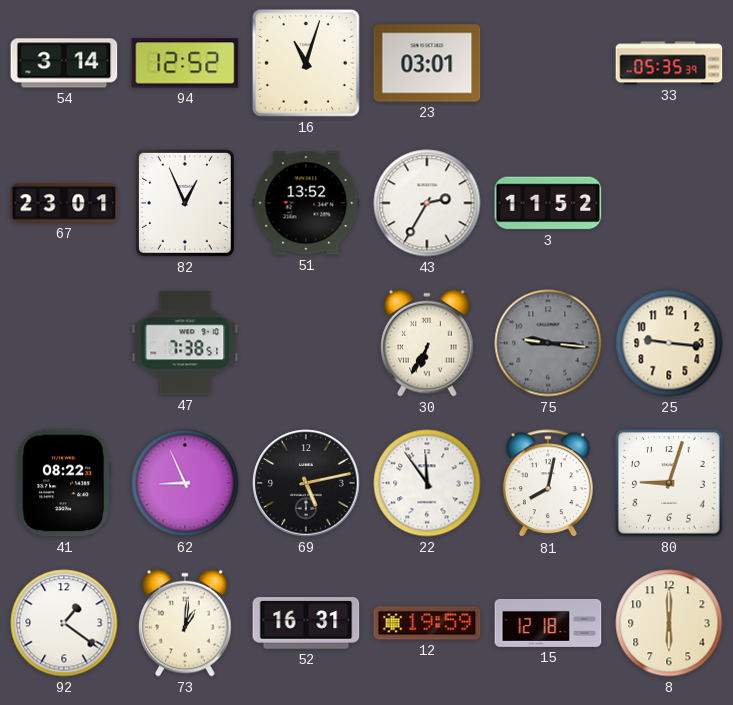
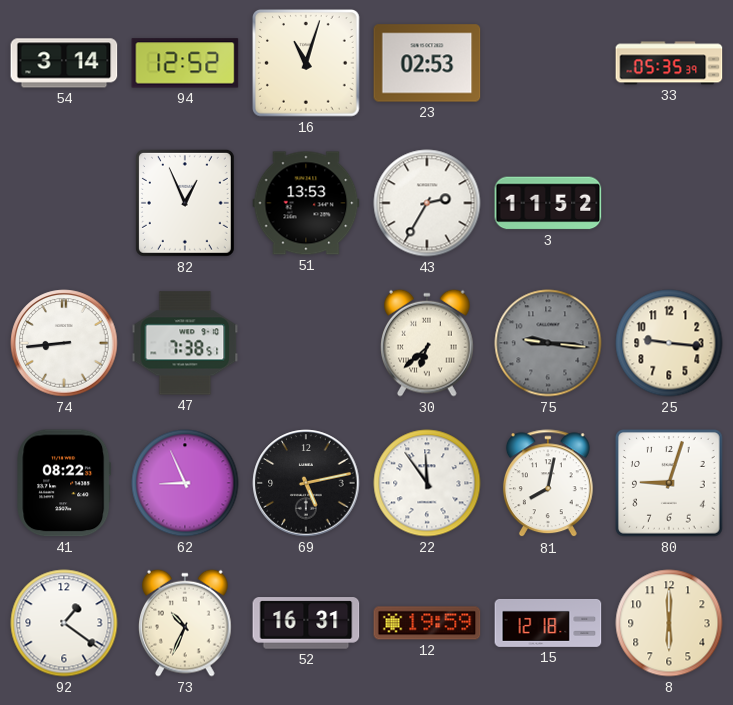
23: 03:01 -> 02:53 (427, 63)
67: 23:01 -> none (64, 203)
51: 13:52 -> 13:53 (306, 203)
74: none -> 8:44 (64, 343)
30: 6:35 -> 6:38 (428, 343)
73: 1:01 -> 10:34 (186, 623)
